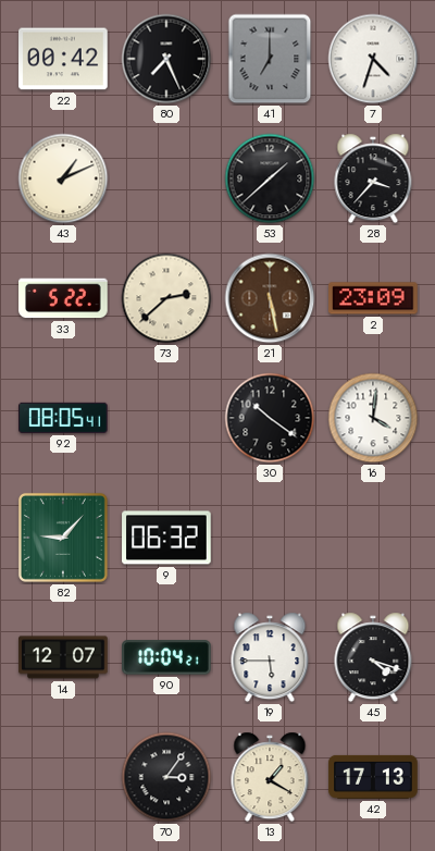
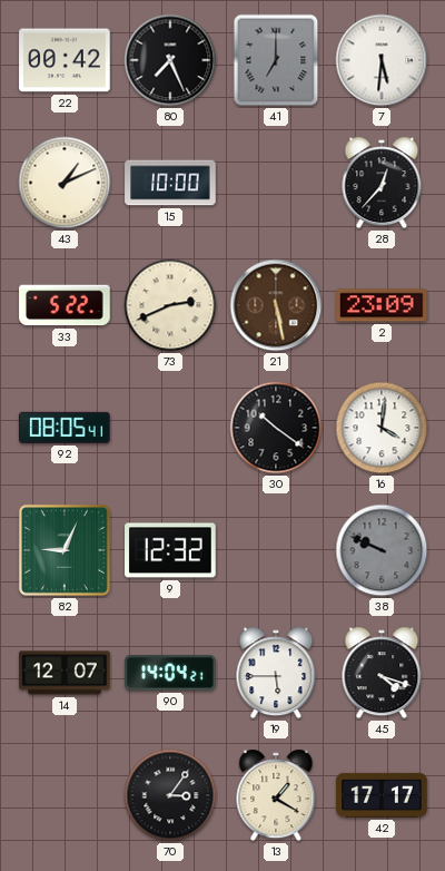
7: 4:33 -> 5:31 (382, 60)
15: none -> 10:00 (170, 183)
53: 1:38 -> none (270, 178)
28: 3:37 -> 12:37 (382, 183)
73: 2:38 -> 2:41 (170, 305)
82: 9:07 -> 9:04 (65, 550)
9: 06:32 -> 12:32 (170, 550)
38: none -> 9:49 (382, 550)
90: 10:04 -> 14:04 (170, 673)
42: 17:13 -> 17:17 (382, 795)
